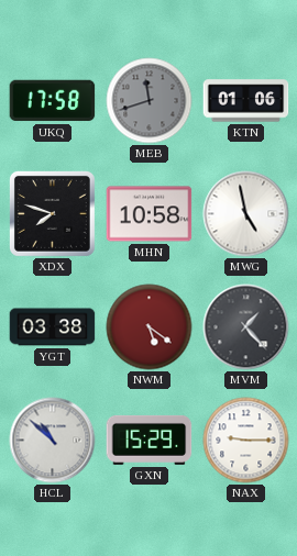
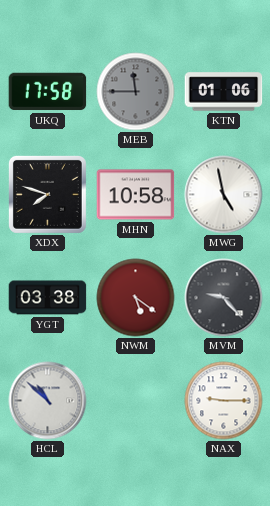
MEB: 11:42 -> 11:45 (136, 92)
MVM: 1:23 -> 9:23 (224, 298)
GXN: 15:29 -> none (150, 440)
